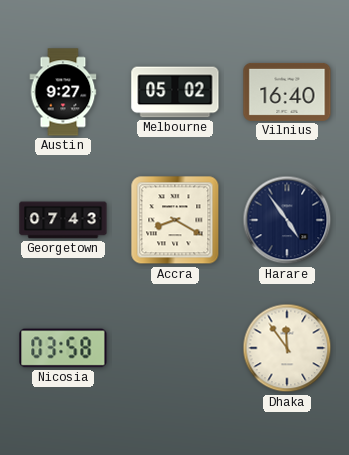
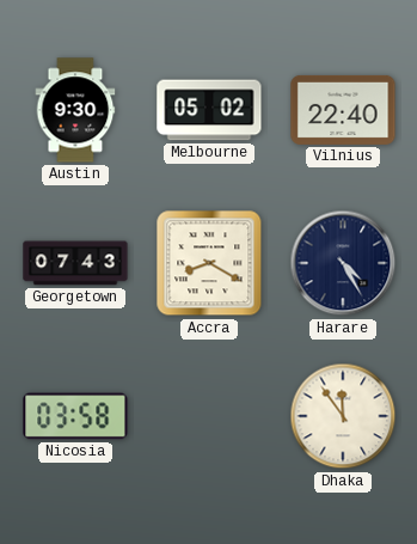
Austin: 9:27 -> 9:30 (75, 110)
Vilnius: 16:40 -> 22:40 (343, 110)
Harare: 4:54 -> 4:25 (343, 263)
